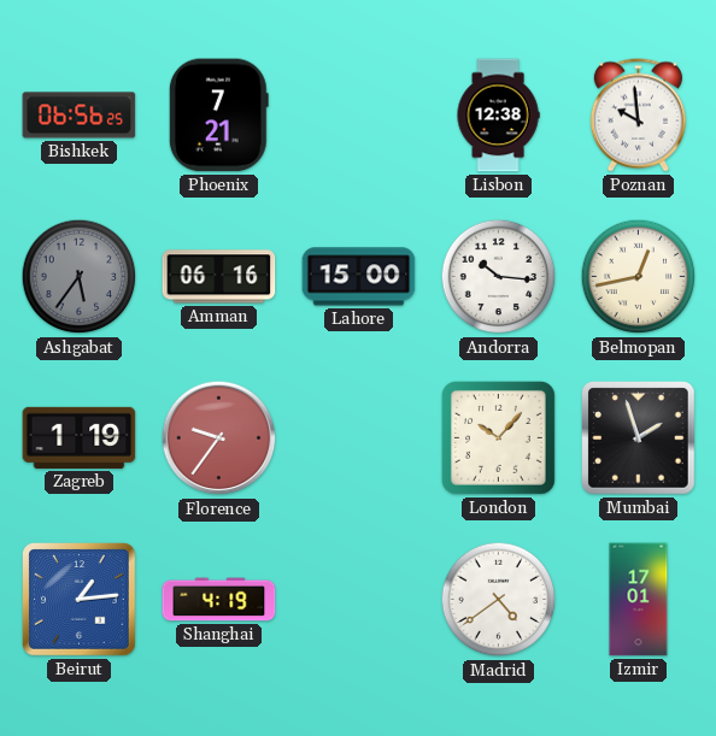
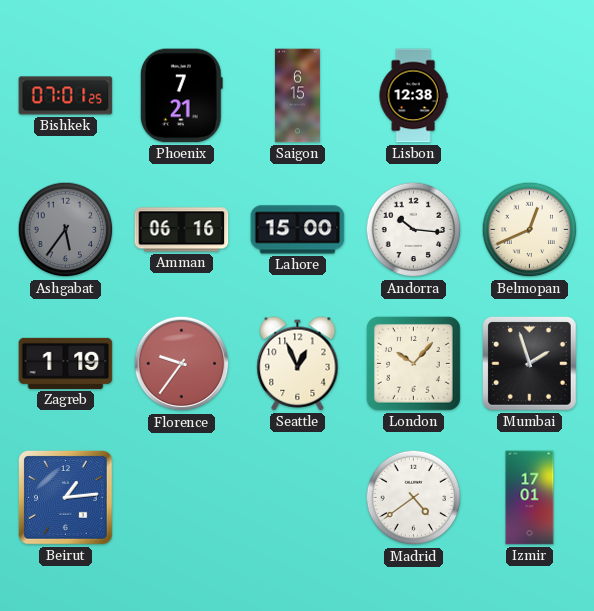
Bishkek: 06:56 -> 07:01 (66, 96)
Saigon: none -> 6:15 (297, 96)
Poznan: 9:59 -> none (638, 116)
Belmopan: 12:43 -> 12:41 (530, 230)
Seattle: none -> 12:56 (298, 364)
Shanghai: 4:19 -> none (219, 600)
